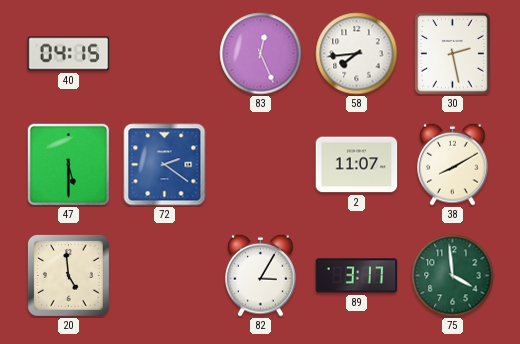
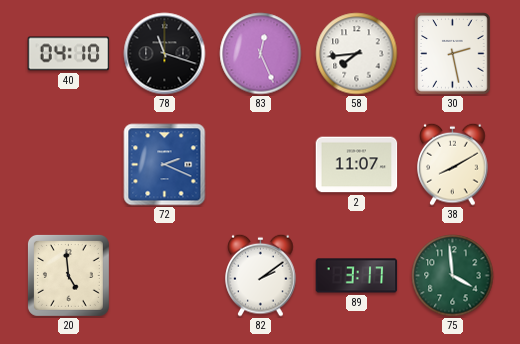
40: 04:15 -> 04:10 (69, 54)
78: none -> 11:18 (165, 54)
47: 5:30 -> none (68, 164)
72: 2:21 -> 2:19 (165, 165)
82: 3:05 -> 2:09 (261, 275)
